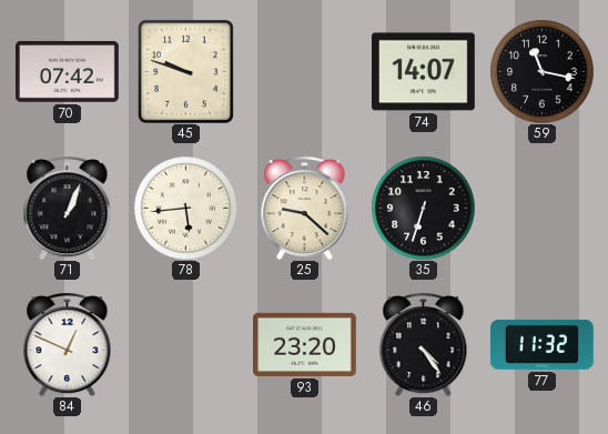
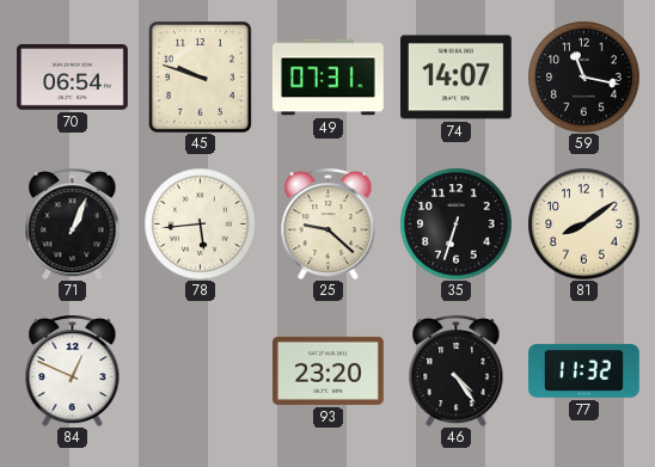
70: 07:42 -> 06:54 (73, 76)
49: none -> 07:31 (327, 78)
81: none -> 8:09 (583, 223)
